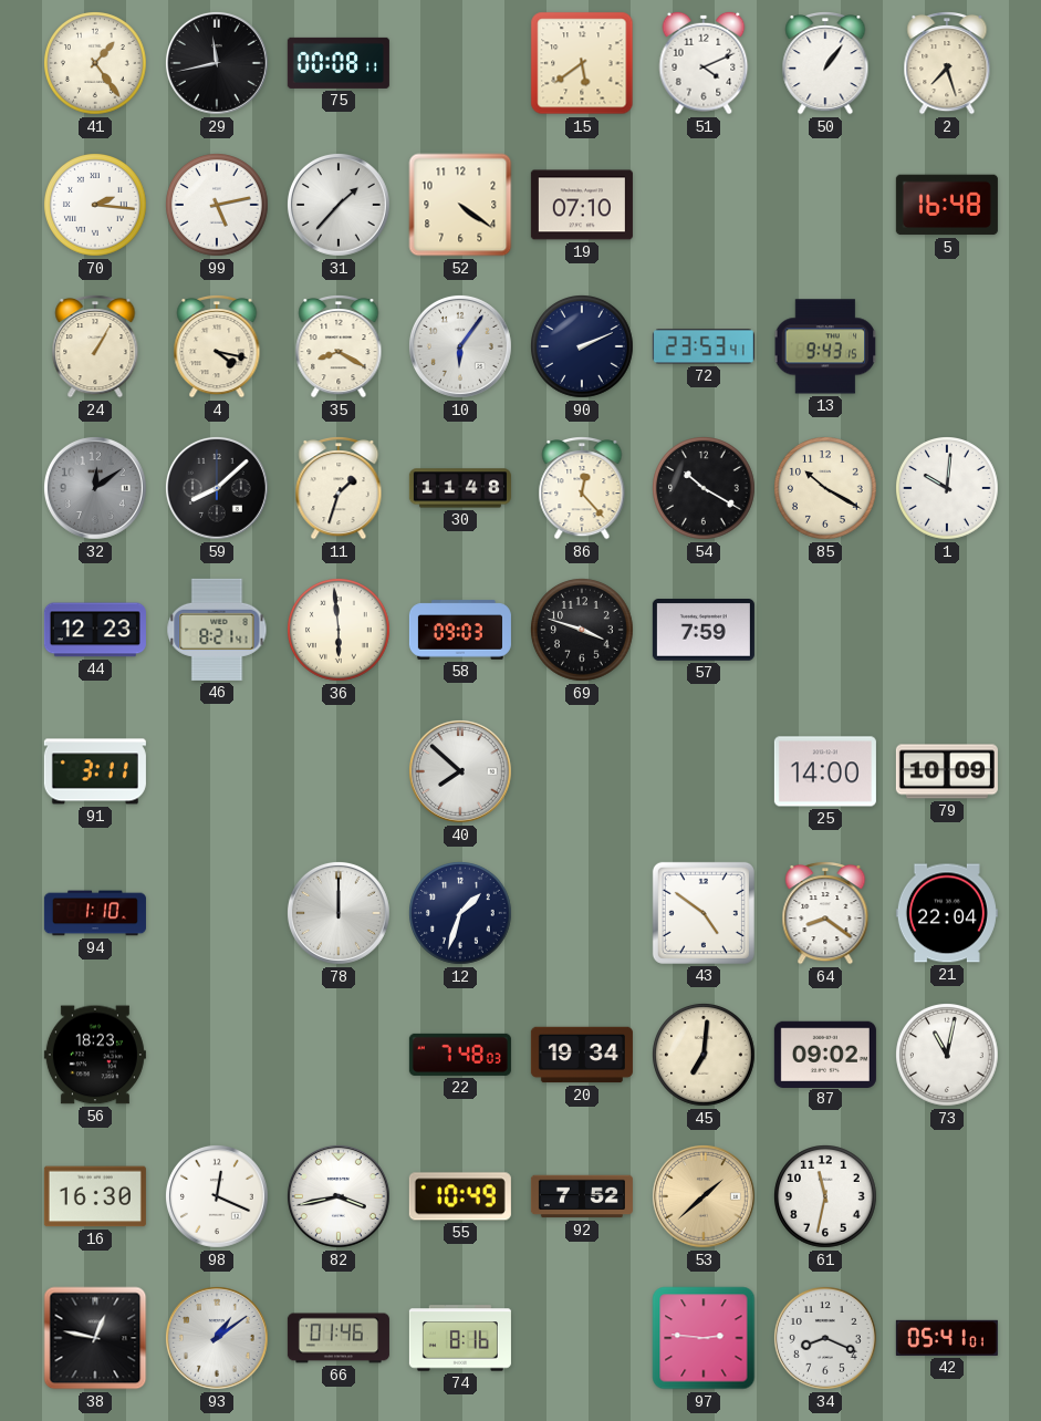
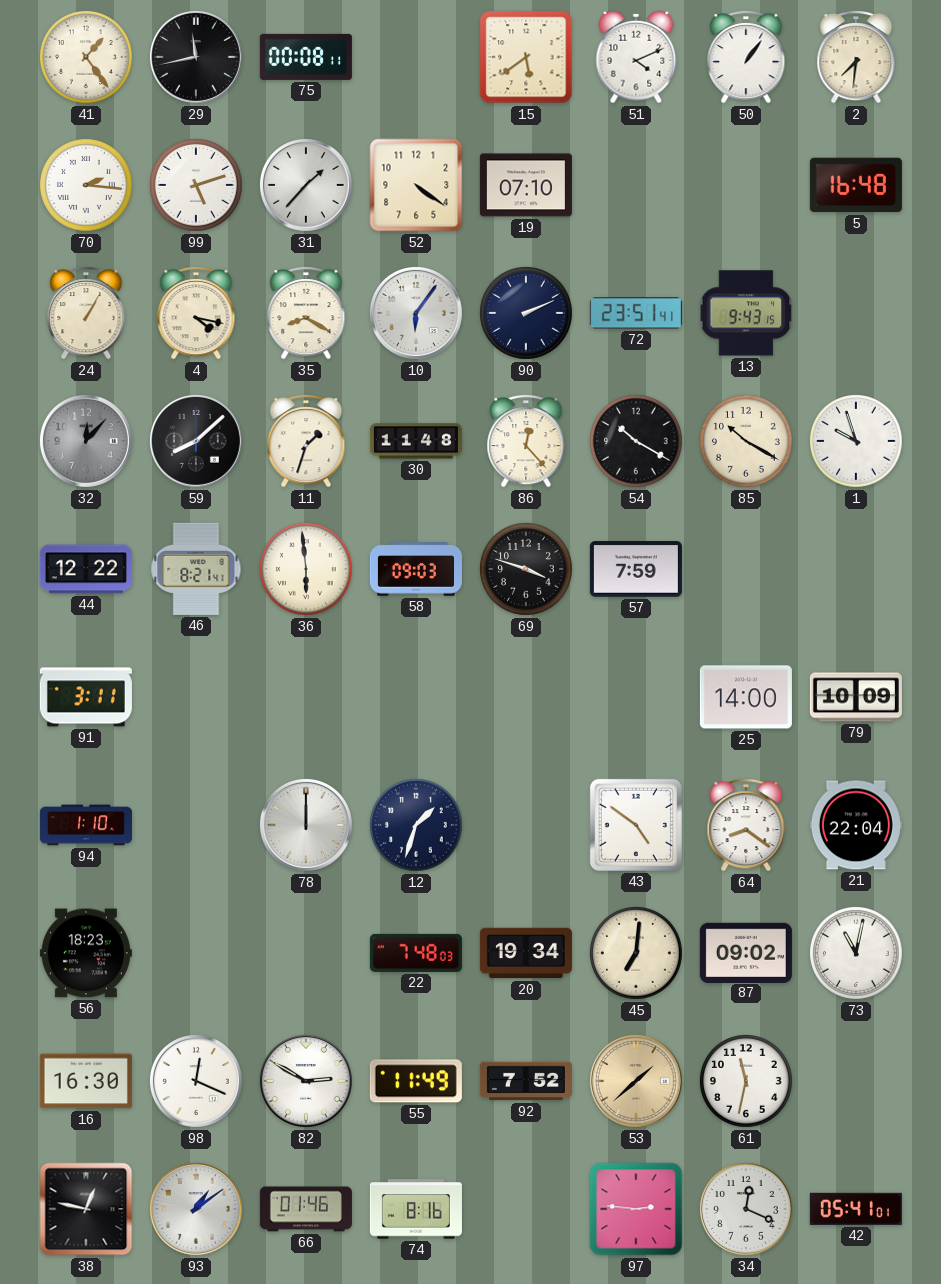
2: 7:27 -> 7:31 (856, 58)
99: 5:13 -> 5:12 (197, 186)
72: 23:53 -> 23:51 (636, 313)
32: 12:09 -> 12:07 (86, 441)
1: 10:01 -> 9:57 (857, 442)
44: 12:23 -> 12:22 (86, 569)
40: 7:52 -> none (460, 771)
82: 3:43 -> 2:50 (306, 1081)
55: 10:49 -> 11:49 (416, 1081)
34: 8:19 -> 12:19 (746, 1209)
